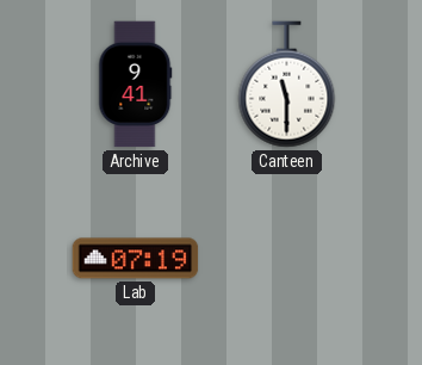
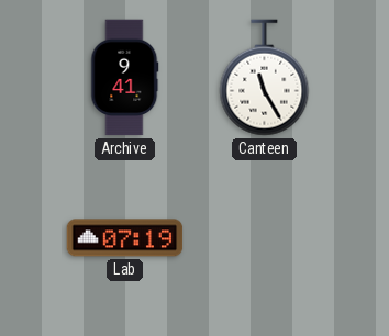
Canteen: 11:30 -> 11:25 (265, 78)
